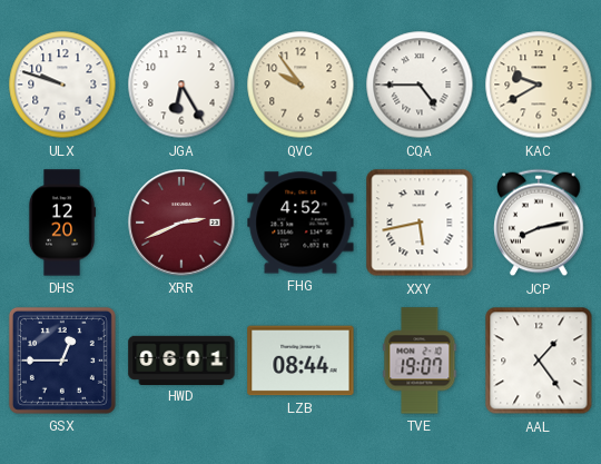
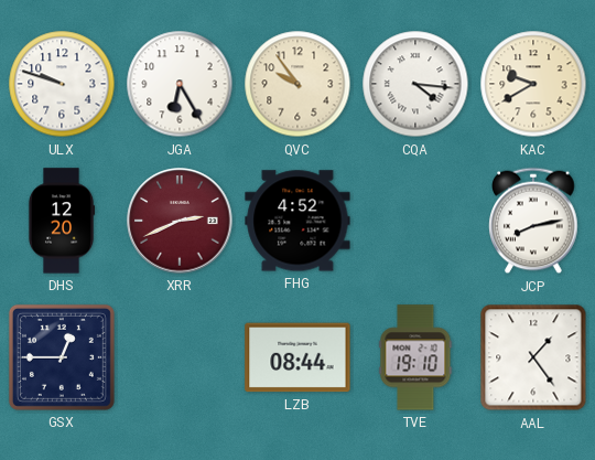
CQA: 4:45 -> 4:16 (415, 84)
XXY: 5:43 -> none (420, 223)
HWD: 06:01 -> none (181, 359)
TVE: 19:07 -> 19:10 (415, 357)
